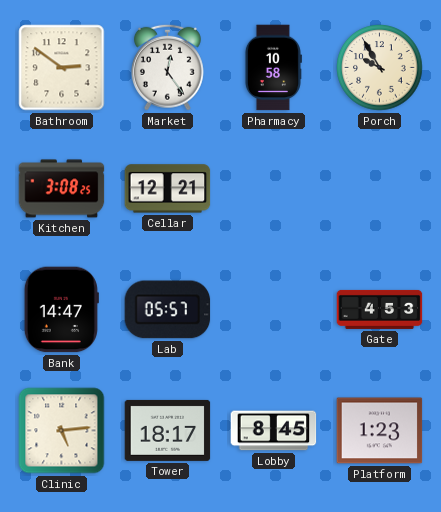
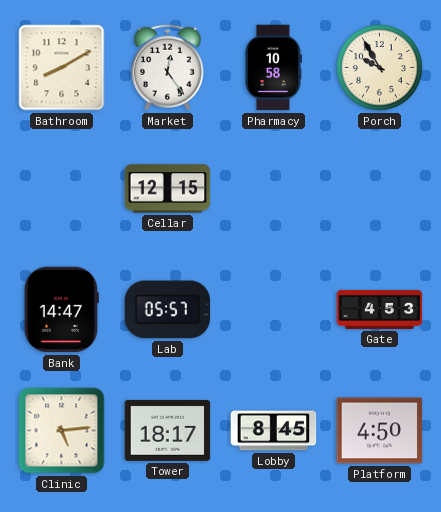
Bathroom: 2:51 -> 8:10 (62, 68)
Kitchen: 3:08 -> none (62, 189)
Cellar: 12:21 -> 12:15 (168, 189)
Platform: 1:23 -> 4:50 (380, 431)
